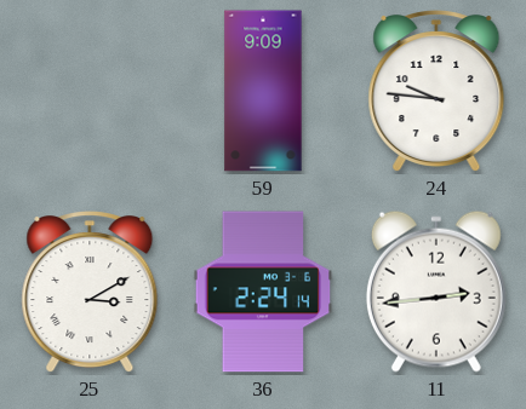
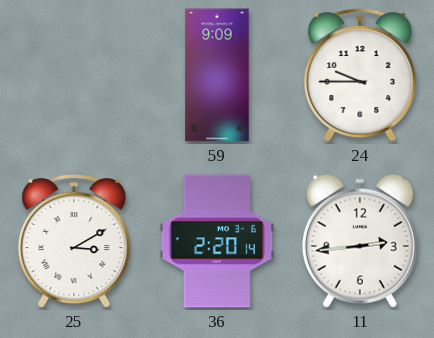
24: 9:46 -> 9:45 (360, 76)
36: 2:24 -> 2:20 (217, 241)
